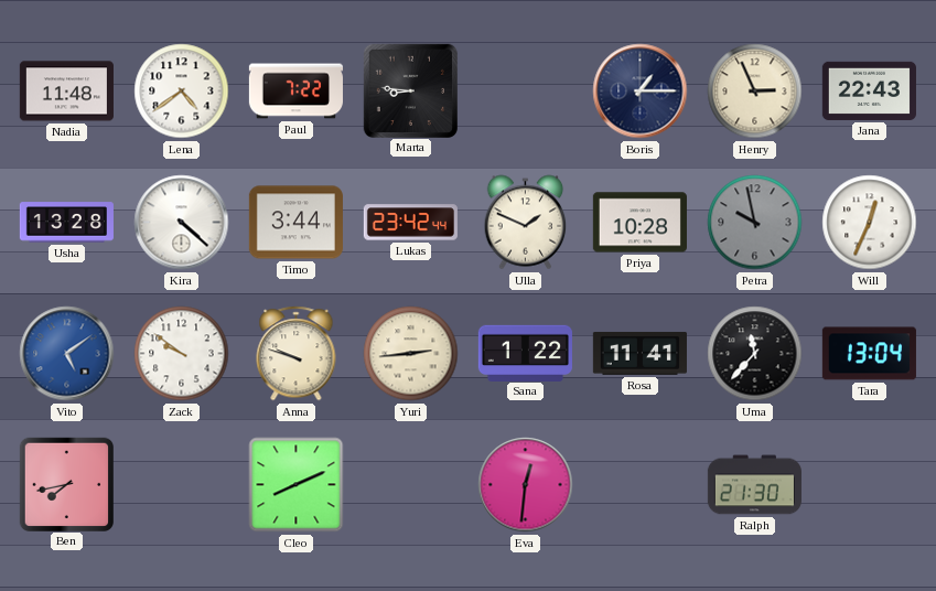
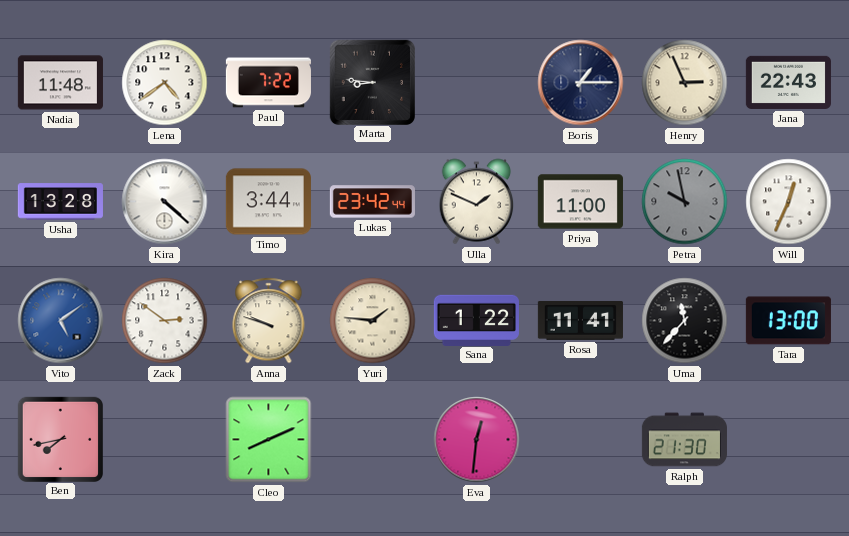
Priya: 10:28 -> 11:00 (580, 202)
Zack: 9:51 -> 2:51 (165, 321)
Yuri: 2:44 -> 1:46 (373, 321)
Tara: 13:04 -> 13:00 (788, 321)
